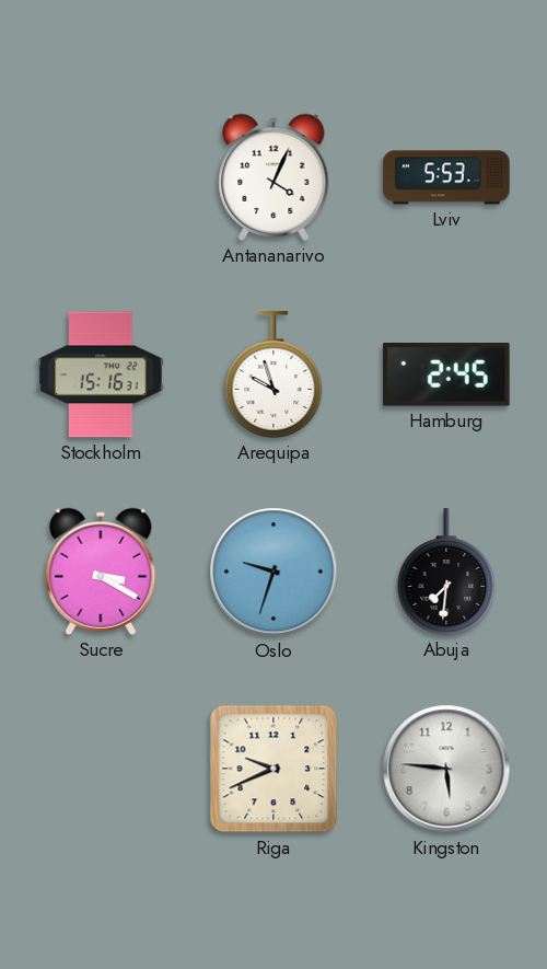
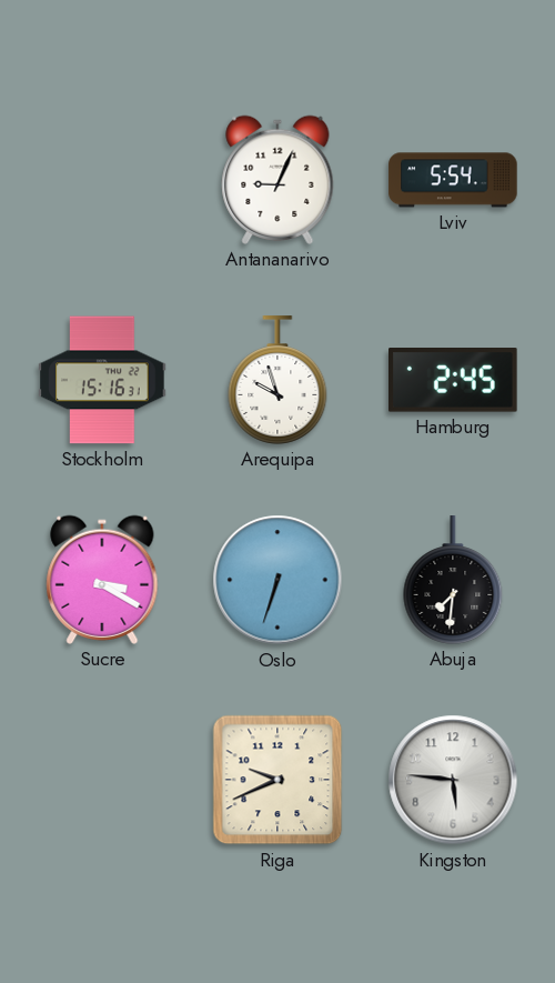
Antananarivo: 4:04 -> 9:04 (277, 180)
Lviv: 5:53 -> 5:54 (453, 180)
Oslo: 9:33 -> 6:33 (277, 580)
